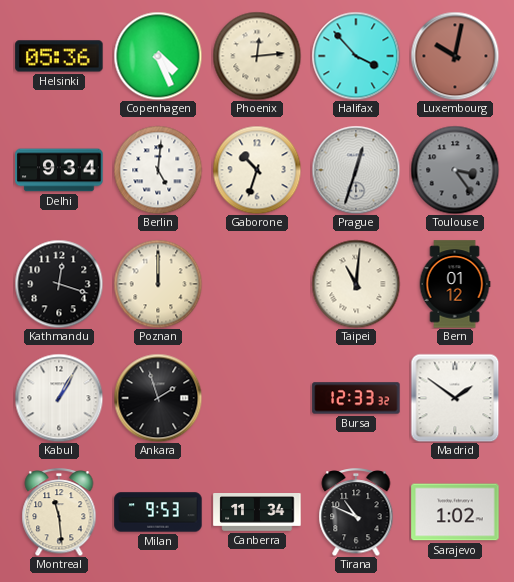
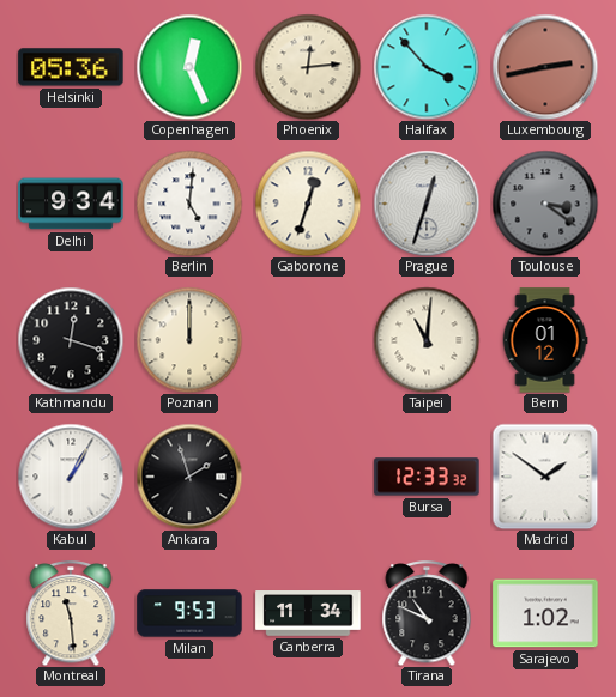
Copenhagen: 4:26 -> 12:26 (189, 67)
Luxembourg: 10:02 -> 2:43 (545, 67)
Gaborone: 10:33 -> 12:33 (308, 204)
Toulouse: 3:24 -> 3:21 (545, 204)
